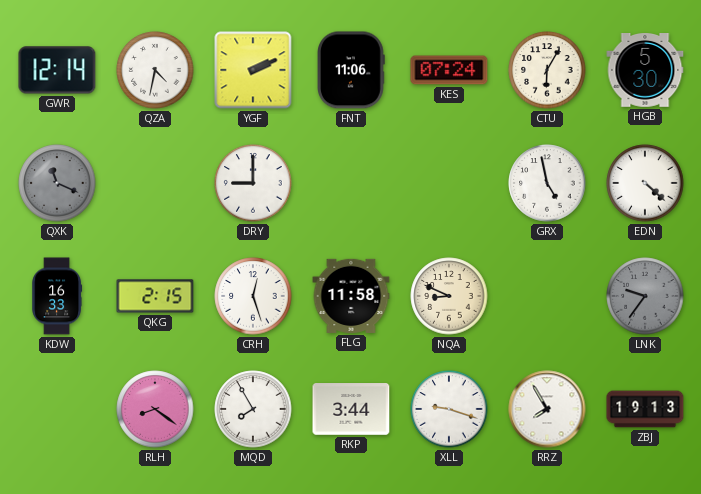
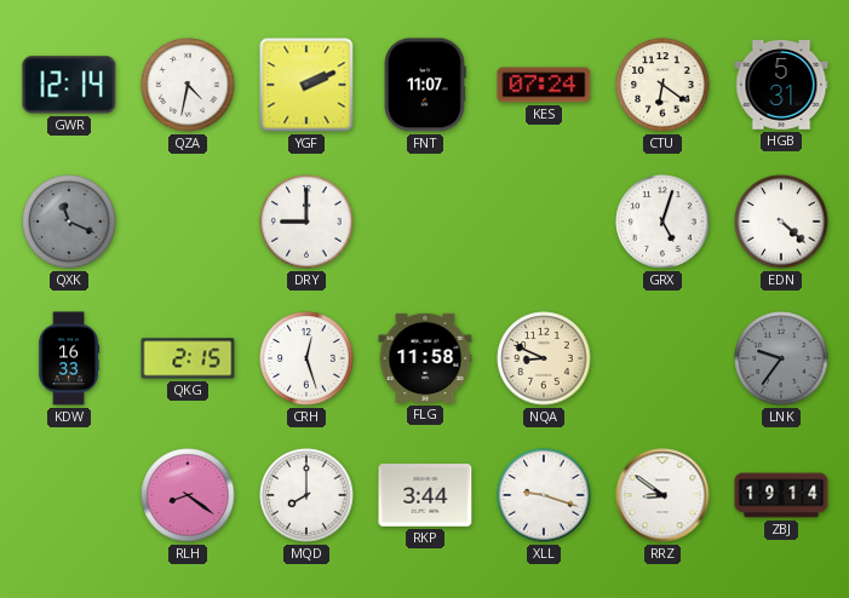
FNT: 11:06 -> 11:07 (426, 85)
CTU: 6:05 -> 6:21 (662, 85)
HGB: 5:30 -> 5:31 (781, 86)
GRX: 4:58 -> 5:03 (662, 222)
MQD: 7:55 -> 8:00 (306, 495)
RRZ: 7:55 -> 8:51 (662, 495)
ZBJ: 19:13 -> 19:14 (781, 495)
